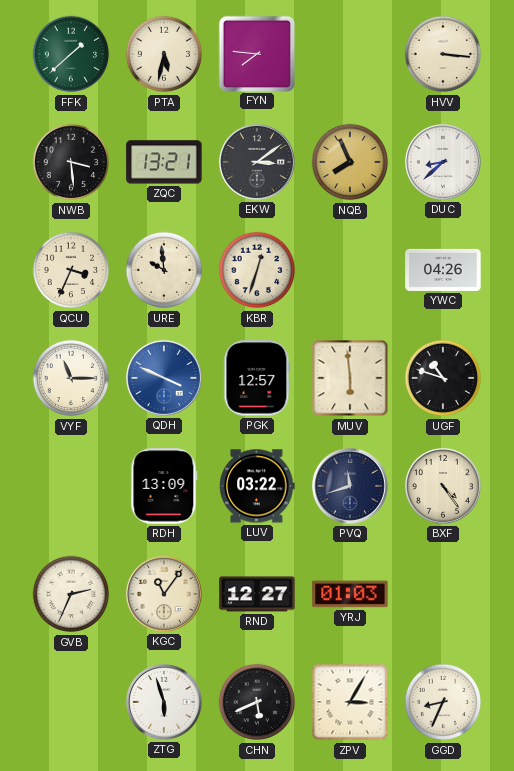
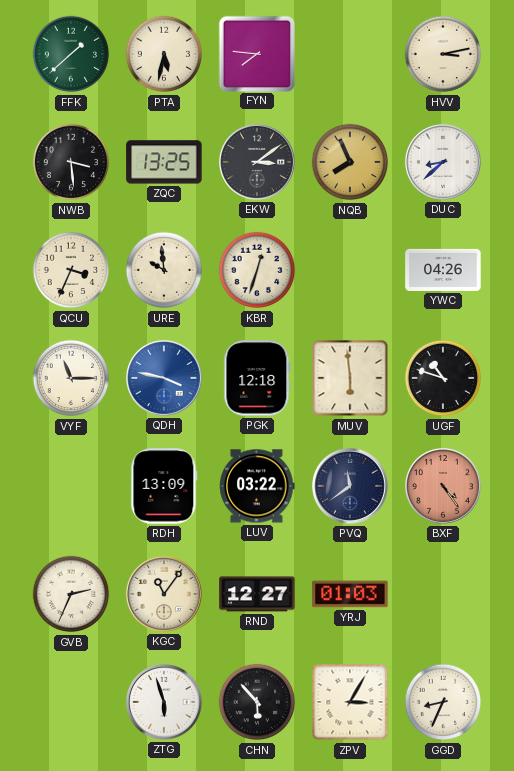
HVV: 3:16 -> 3:13 (443, 54)
ZQC: 13:21 -> 13:25 (164, 162)
QDH: 3:49 -> 3:47 (164, 378)
PGK: 12:57 -> 12:18 (257, 378)
PVQ: 11:42 -> 11:39 (350, 486)
BXF dial: cream -> salmon (443, 486)
CHN: 5:41 -> 5:53 (257, 702)
